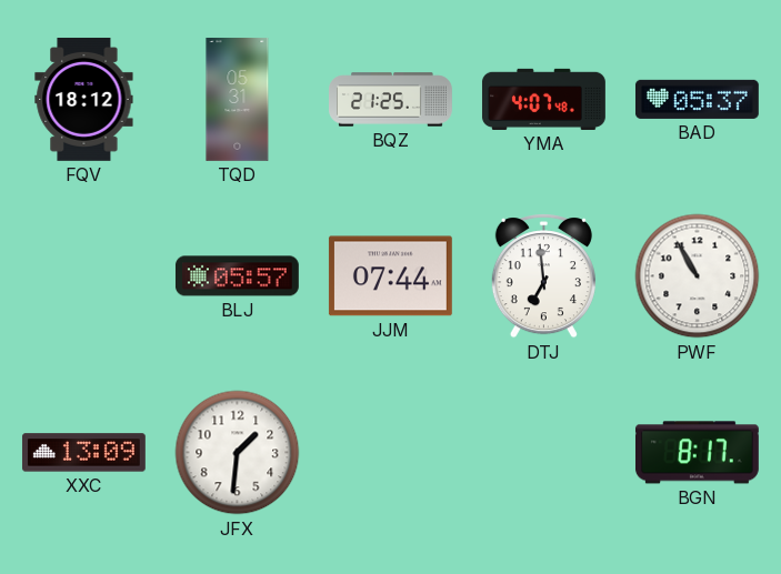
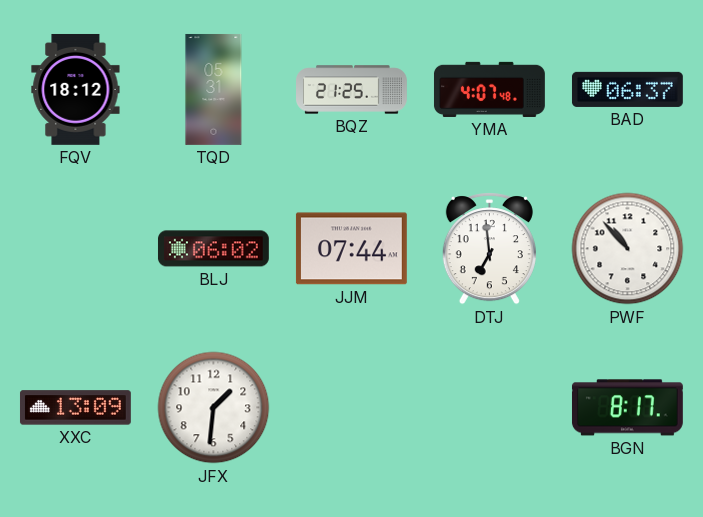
BAD: 05:37 -> 06:37 (627, 89)
BLJ: 05:57 -> 06:02 (213, 249)
PWF: 10:55 -> 10:53 (628, 249)
